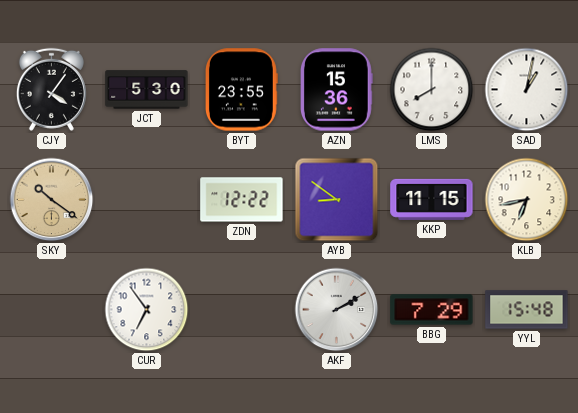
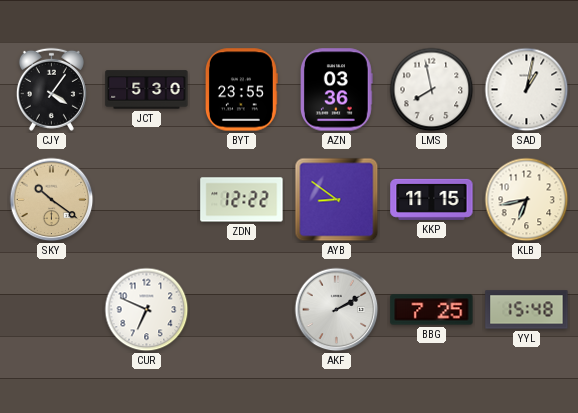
AZN: 15:36 -> 03:36 (337, 90)
LMS: 8:00 -> 7:58 (432, 90)
CUR: 6:54 -> 6:49 (147, 310)
BBG: 7:29 -> 7:25 (432, 310)
